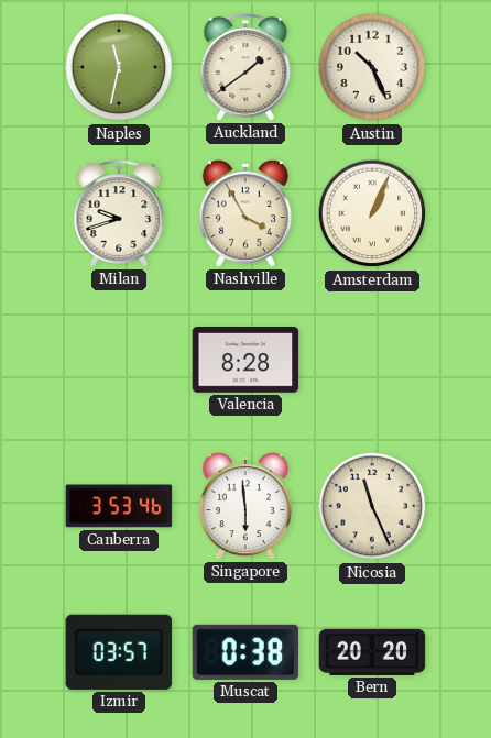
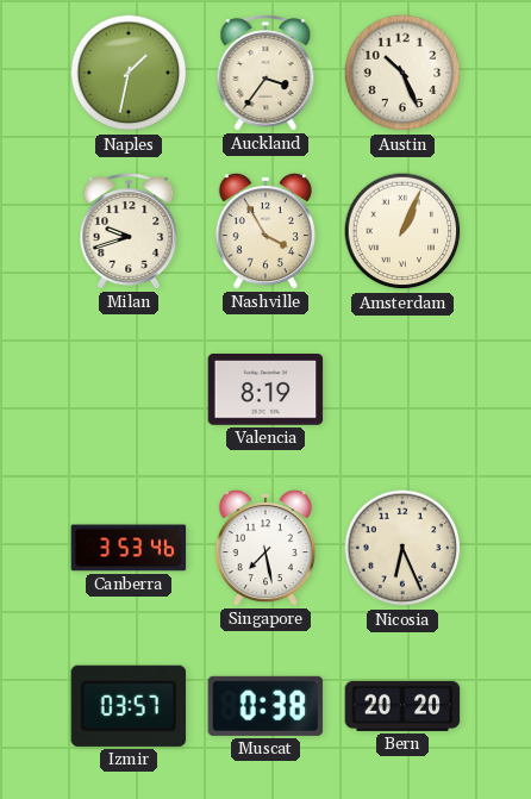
Naples: 11:32 -> 1:32 (129, 73)
Auckland: 1:39 -> 3:36 (265, 73)
Valencia: 8:28 -> 8:19 (265, 391)
Singapore: 5:59 -> 7:28 (265, 548)
Nicosia: 11:26 -> 6:26 (402, 548)
